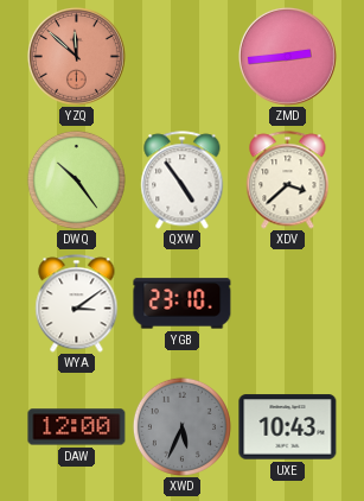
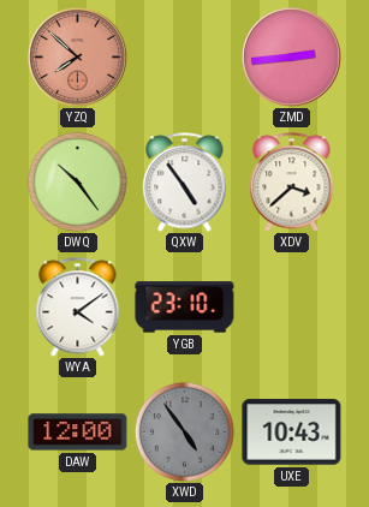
YZQ: 11:52 -> 7:52 (77, 56)
WYA: 3:09 -> 4:09 (78, 308)
XWD: 5:34 -> 4:54 (184, 431)
